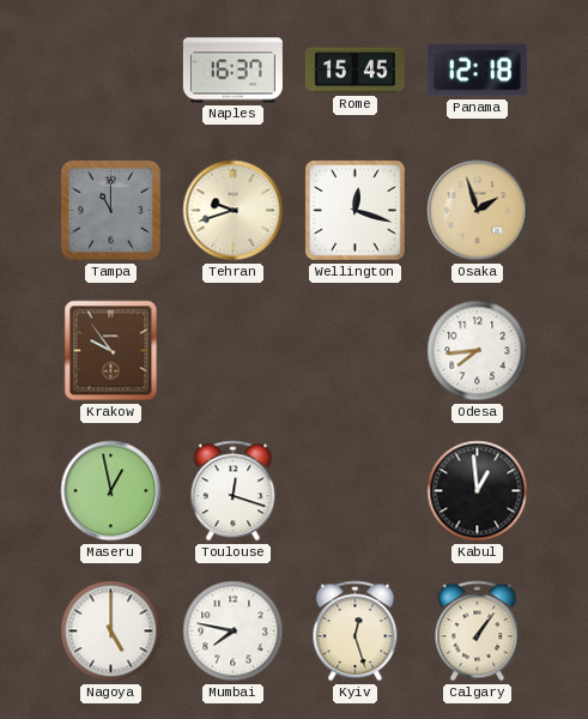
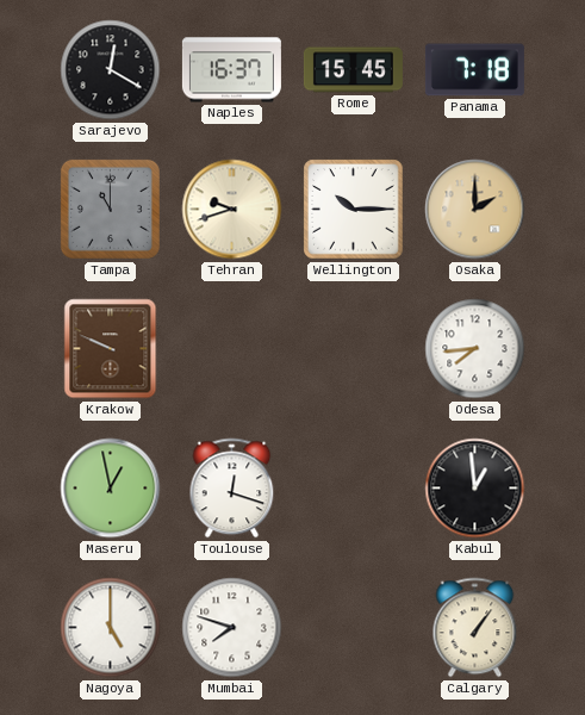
Sarajevo: none -> 12:20 (111, 70)
Panama: 12:18 -> 7:18 (474, 70)
Wellington: 12:18 -> 10:15 (354, 210)
Osaka: 1:57 -> 2:00 (475, 210)
Krakow: 9:54 -> 9:49 (111, 349)
Mumbai: 7:47 -> 7:48 (232, 628)
Kyiv: 12:27 -> none (356, 632)
